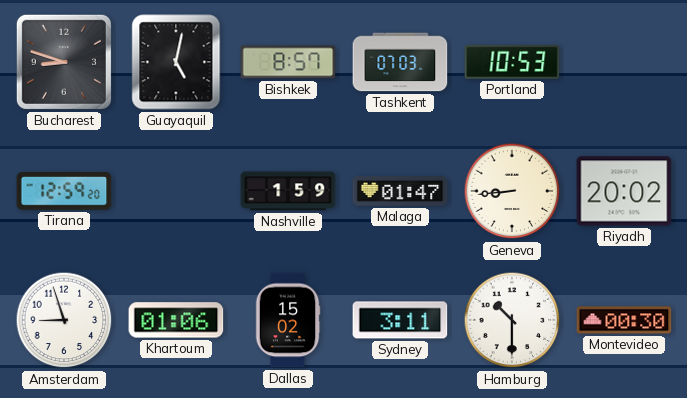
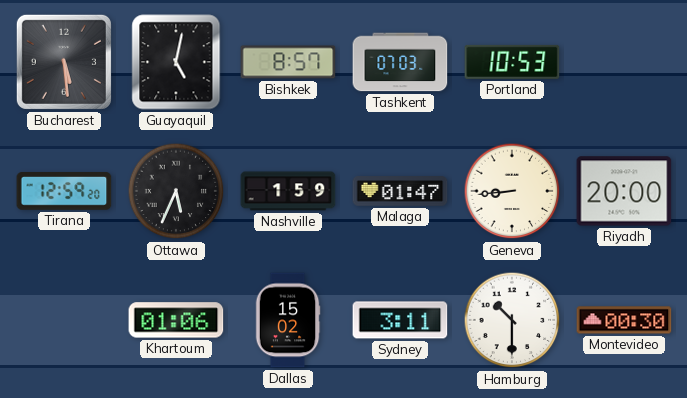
Bucharest: 8:48 -> 5:29 (64, 62)
Ottawa: none -> 5:34 (176, 191)
Riyadh: 20:02 -> 20:00 (624, 191)
Amsterdam: 8:57 -> none (64, 320)
